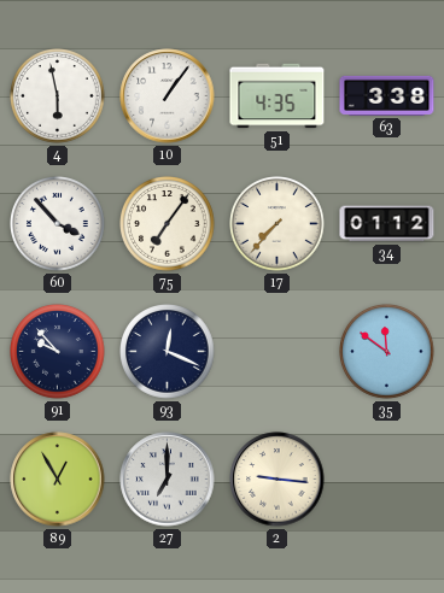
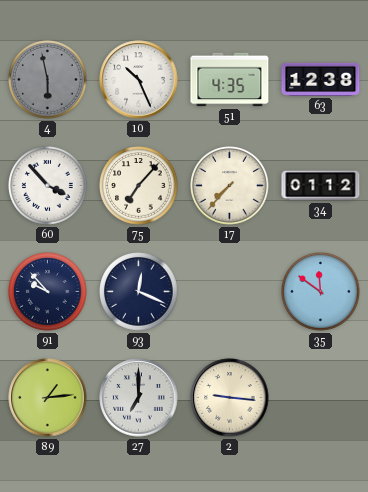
4 dial: white -> grey (48, 80)
10: 1:06 -> 10:26 (139, 80)
63: 3:38 -> 12:38 (321, 79)
75: 7:06 -> 7:07 (139, 186)
89: 12:55 -> 1:14 (48, 398)
